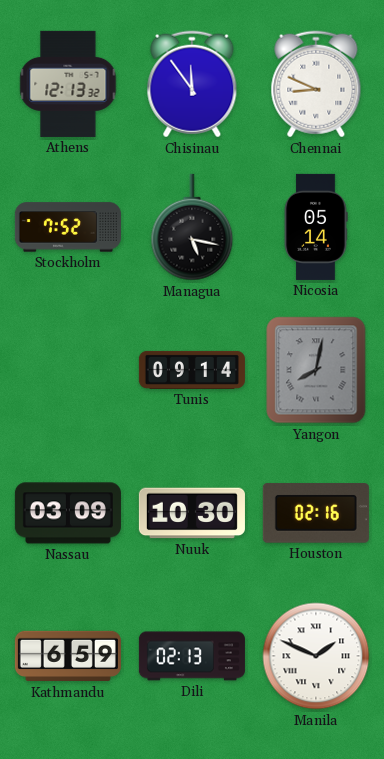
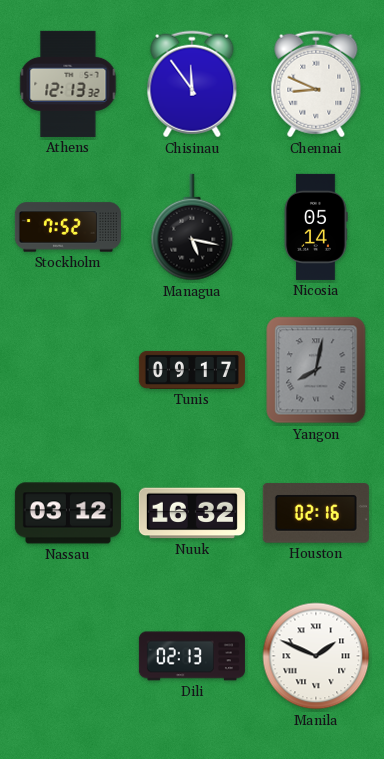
Tunis: 09:14 -> 09:17 (192, 370)
Nassau: 03:09 -> 03:12 (68, 513)
Nuuk: 10:30 -> 16:32 (192, 513)
Kathmandu: 6:59 -> none (68, 656)
